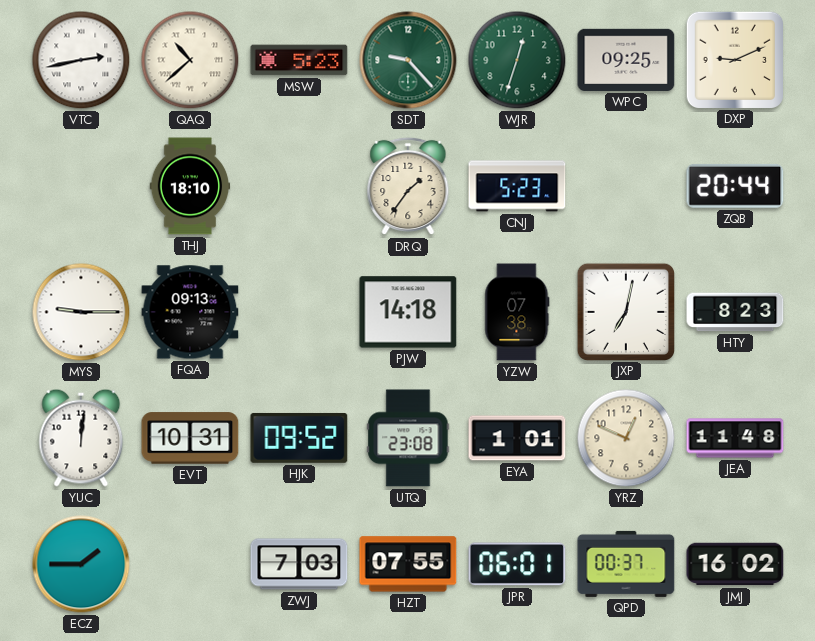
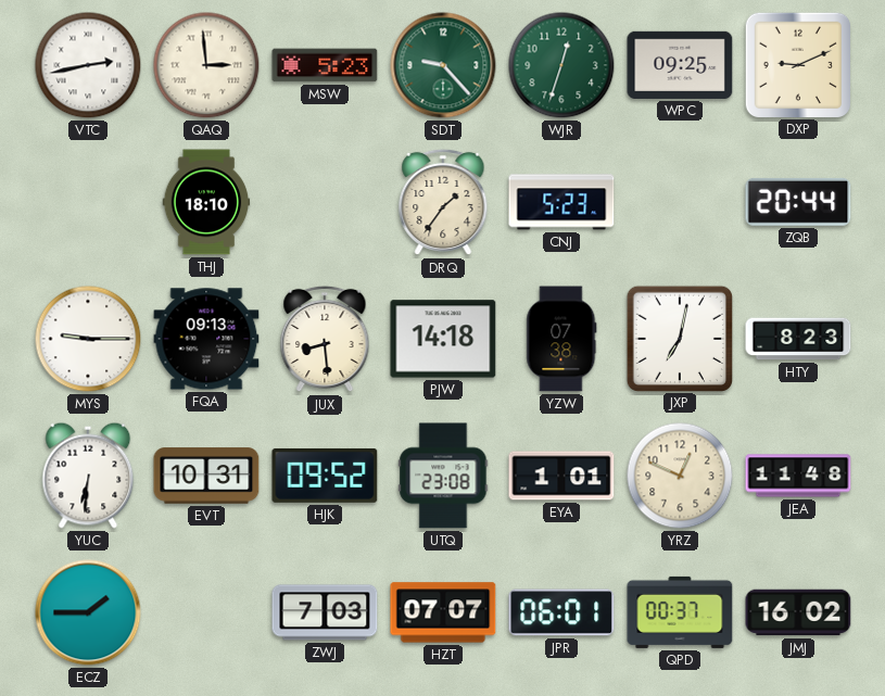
QAQ: 10:38 -> 2:59 (206, 65)
JUX: none -> 8:29 (325, 339)
YUC: 12:01 -> 6:31 (88, 476)
HZT: 07:55 -> 07:07 (443, 612)
